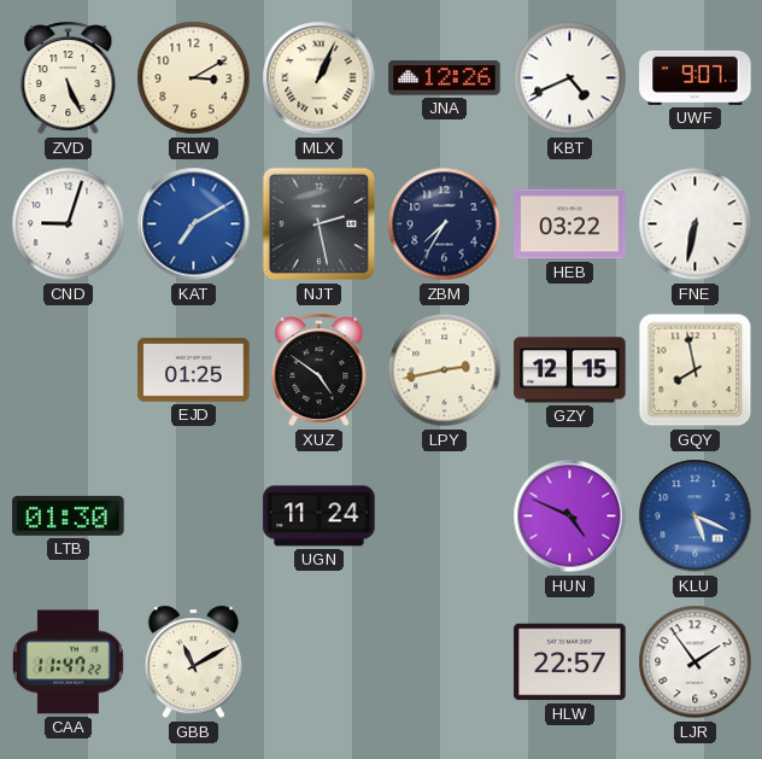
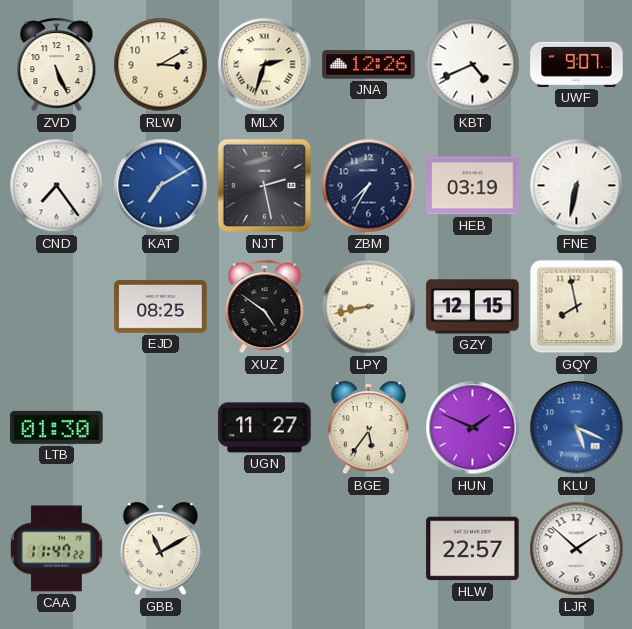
MLX: 1:04 -> 2:33 (265, 65)
CND: 9:03 -> 7:24 (57, 186)
HEB: 03:22 -> 03:19 (473, 186)
EJD: 01:25 -> 08:25 (161, 306)
LPY: 2:43 -> 8:43 (369, 307)
UGN: 11:24 -> 11:27 (265, 428)
BGE: none -> 5:36 (368, 428)
HUN: 4:49 -> 1:49 (473, 428)
LJR: 1:54 -> 1:52 (577, 549)
